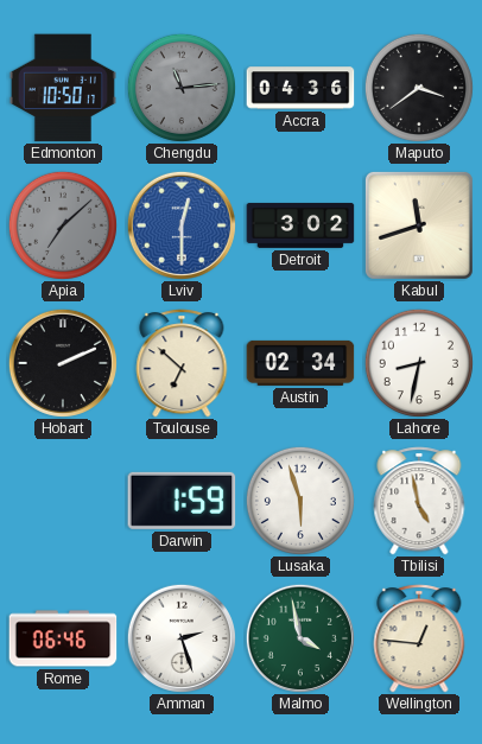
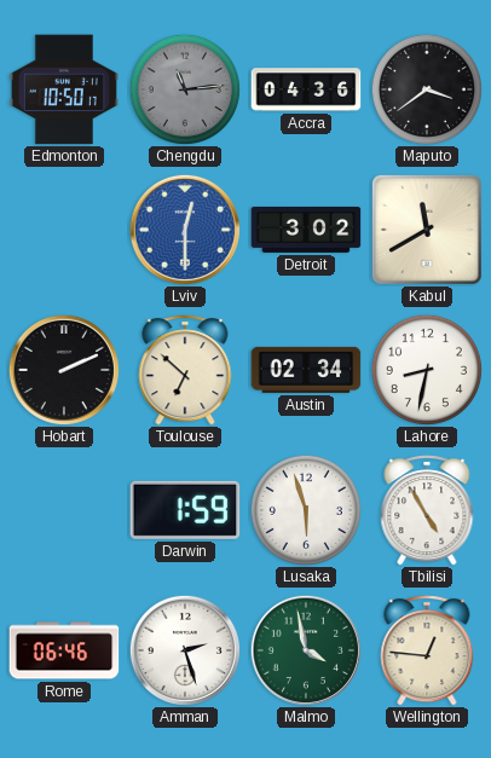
Apia: 7:08 -> none (63, 225)
Kabul: 11:42 -> 11:40 (427, 230)
Tbilisi: 4:58 -> 4:55 (427, 510)
